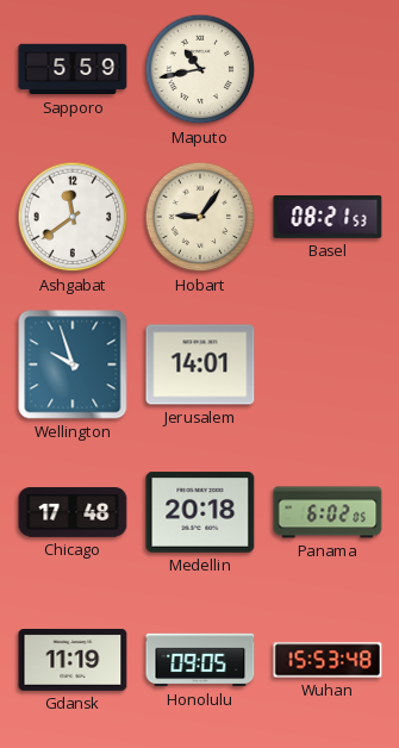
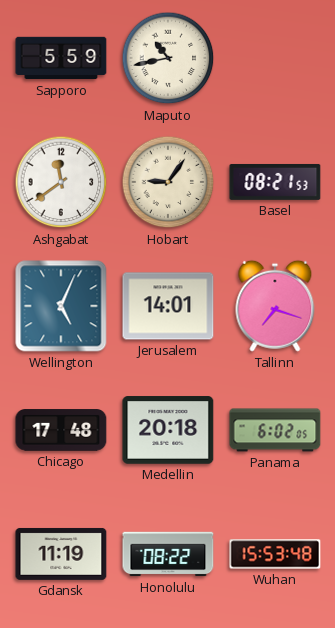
Wellington: 9:57 -> 5:04 (61, 306)
Tallinn: none -> 7:18 (275, 306)
Honolulu: 09:05 -> 08:22 (168, 554)
